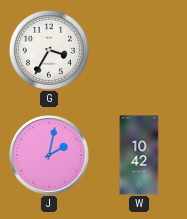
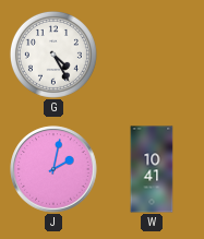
G: 3:35 -> 4:25 (53, 55)
W: 10:42 -> 10:41 (152, 169)
